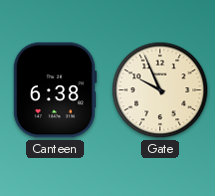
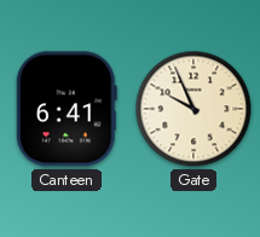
Canteen: 6:38 -> 6:41 (67, 109)
